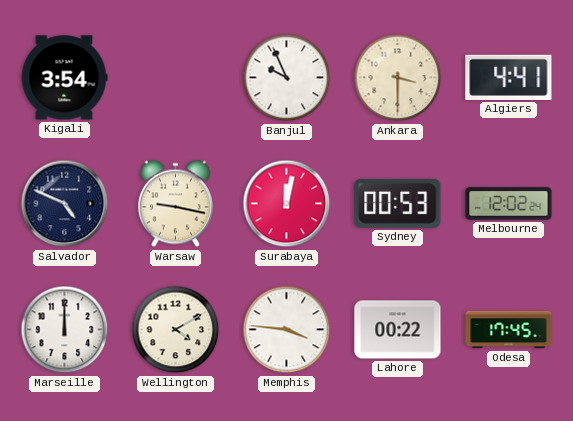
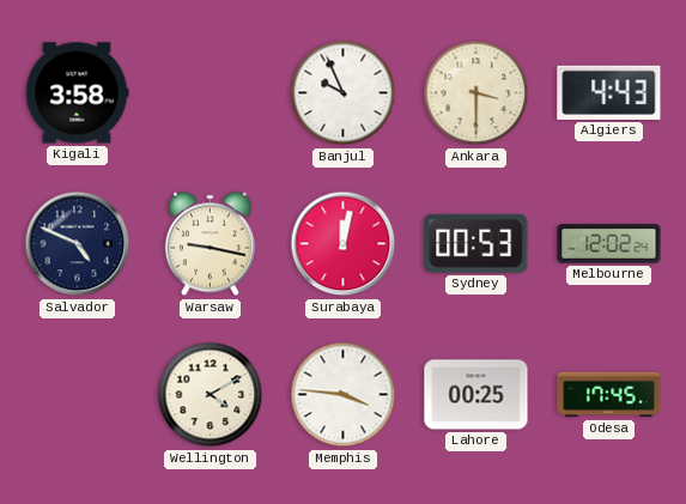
Kigali: 3:54 -> 3:58 (77, 93)
Algiers: 4:41 -> 4:43 (609, 92)
Marseille: 12:00 -> none (65, 330)
Lahore: 00:22 -> 00:25 (476, 395)
